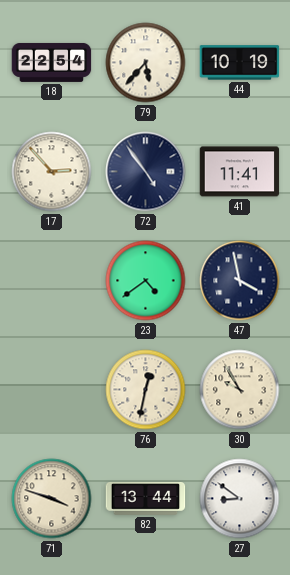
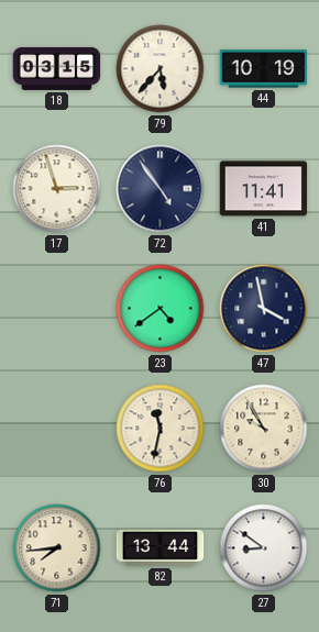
18: 22:54 -> 03:15 (57, 68)
17: 2:53 -> 2:57 (57, 189)
76: 12:32 -> 11:32 (161, 429)
71: 3:48 -> 7:44 (57, 548)
